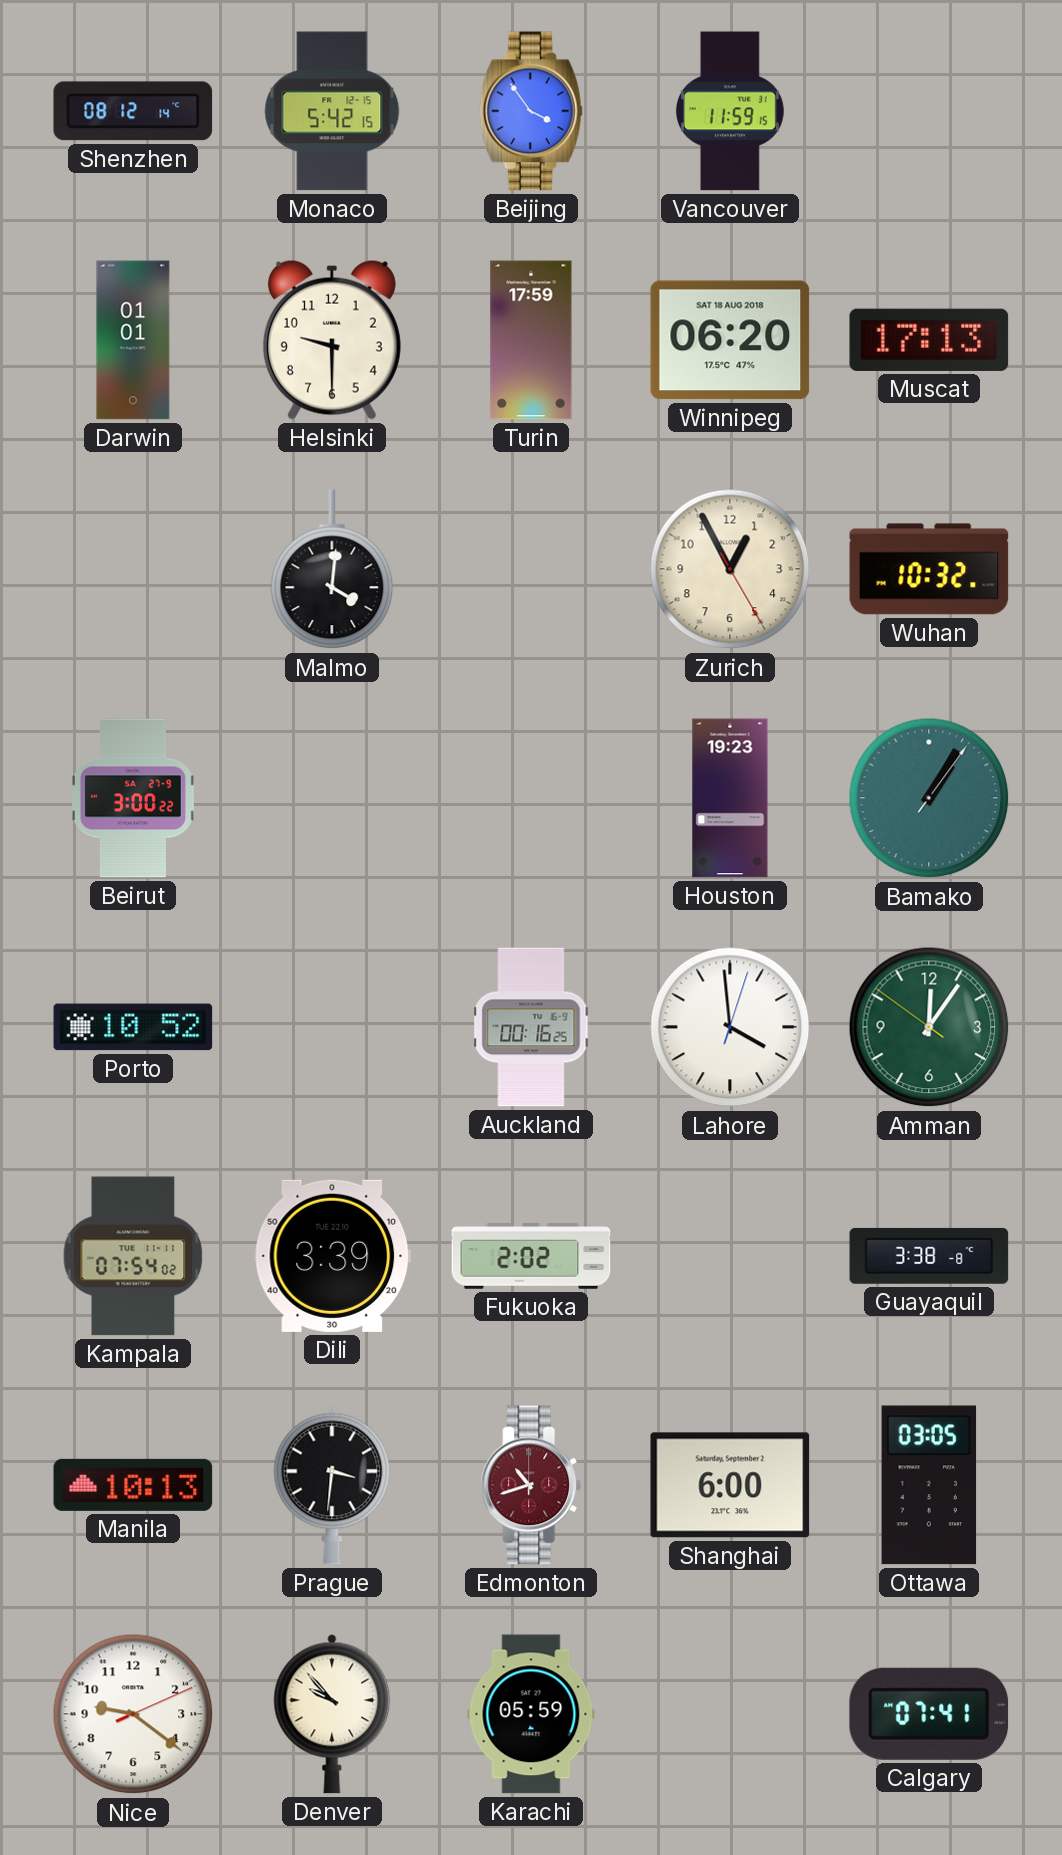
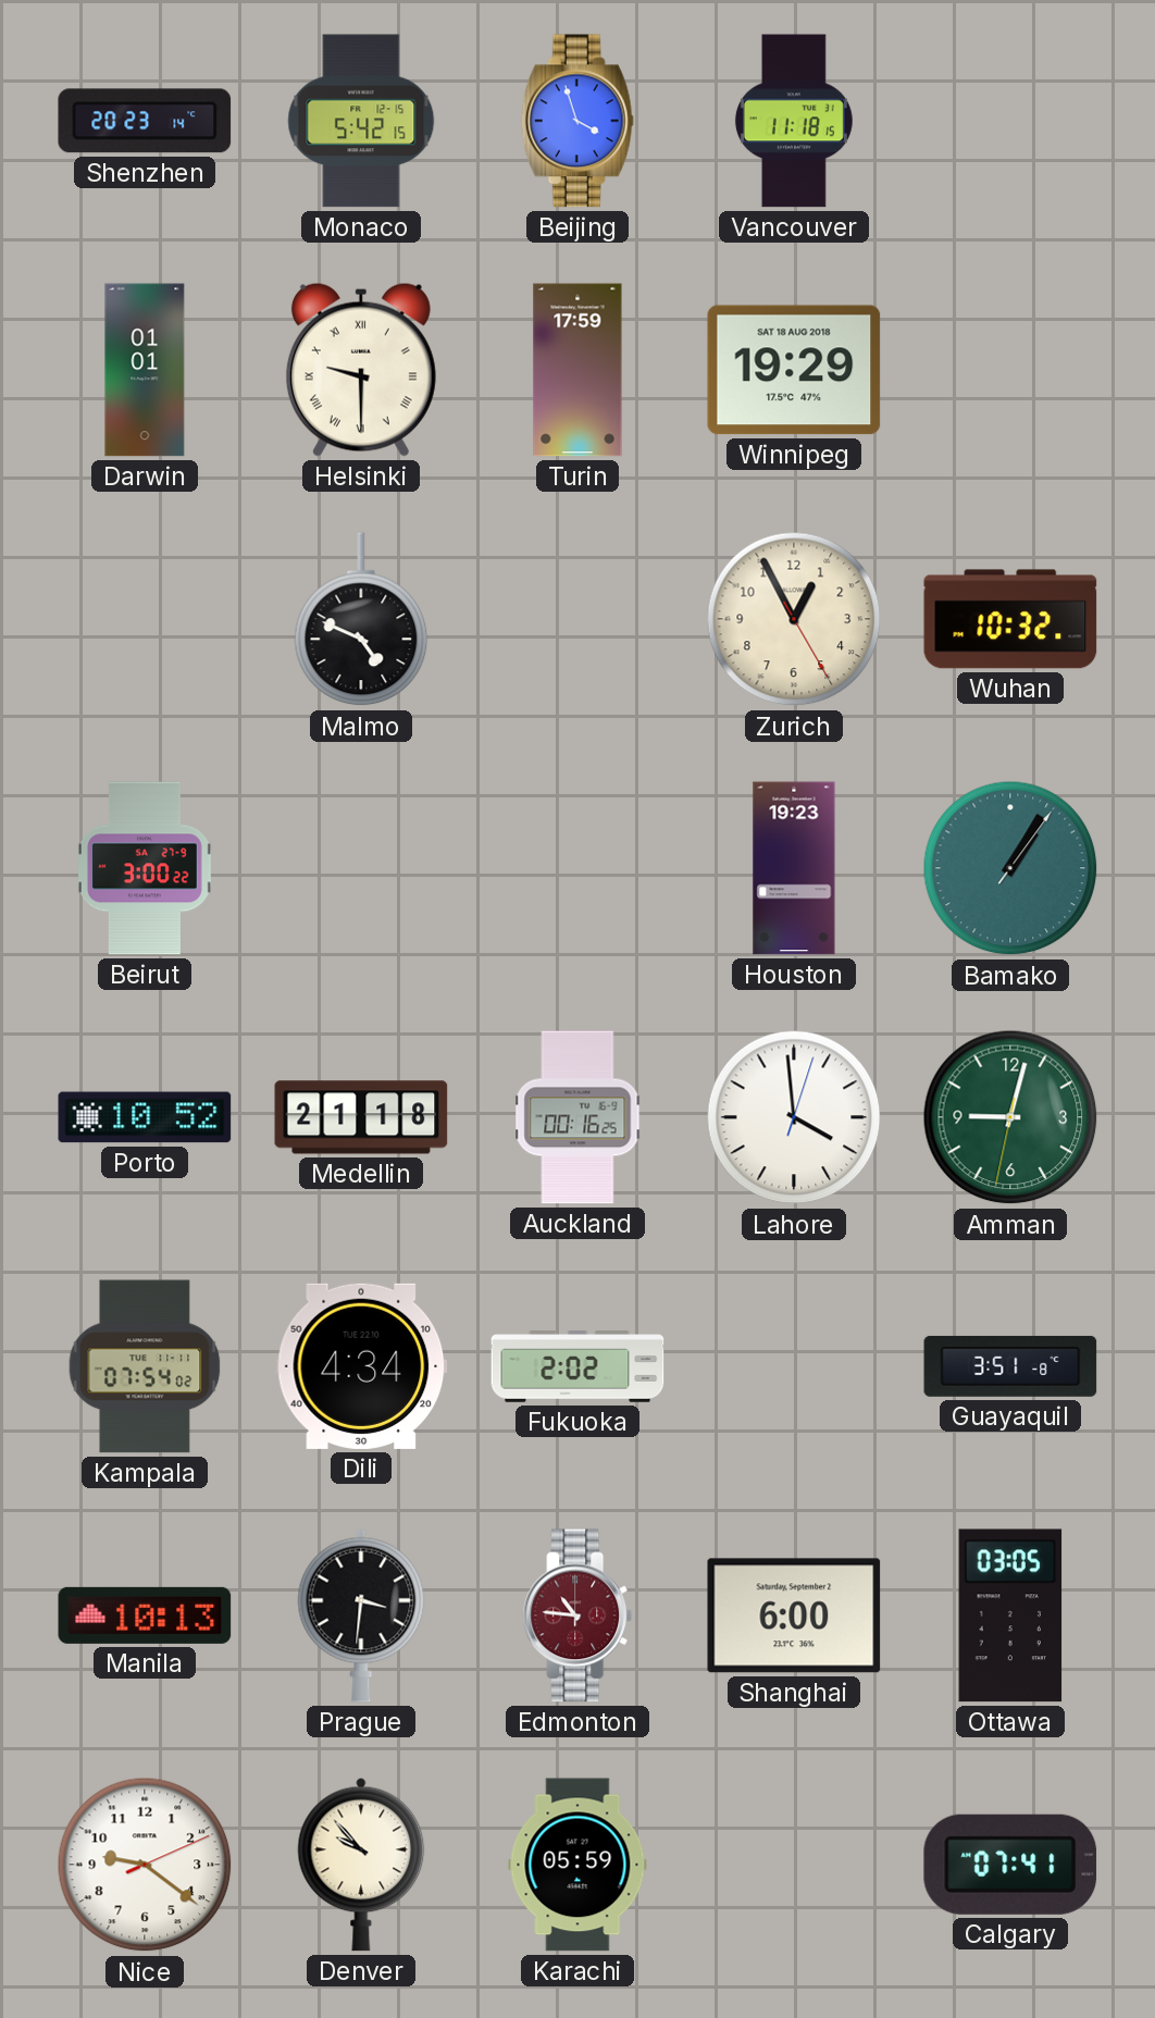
Shenzhen: 08:12 -> 20:23 (145, 121)
Beijing: 3:54 -> 3:57 (577, 121)
Vancouver: 11:59 -> 11:18 (794, 121)
Helsinki numerals: Arabic -> Roman (361, 370)
Winnipeg: 06:20 -> 19:29 (794, 370)
Muscat: 17:13 -> none (929, 340)
Malmo: 4:01 -> 4:49 (361, 620)
Medellin: none -> 21:18 (361, 1117)
Amman: 12:05 -> 9:02 (1010, 1117)
Dili: 3:39 -> 4:34 (361, 1366)
Guayaquil: 3:38 -> 3:51 (1010, 1366)
Edmonton: 10:42 -> 10:46 (577, 1615)
